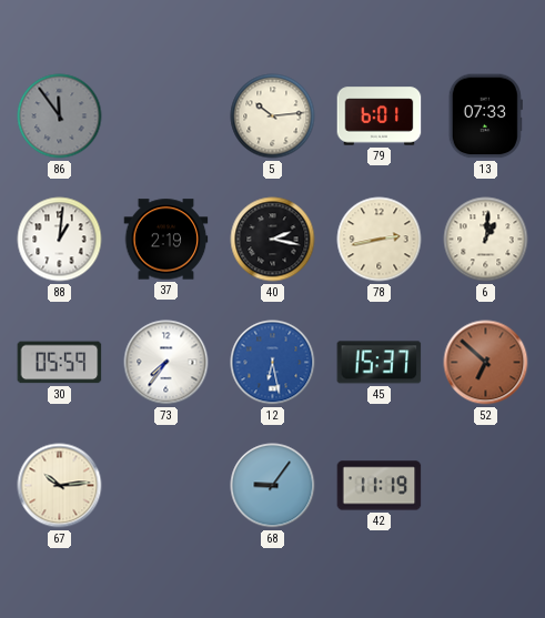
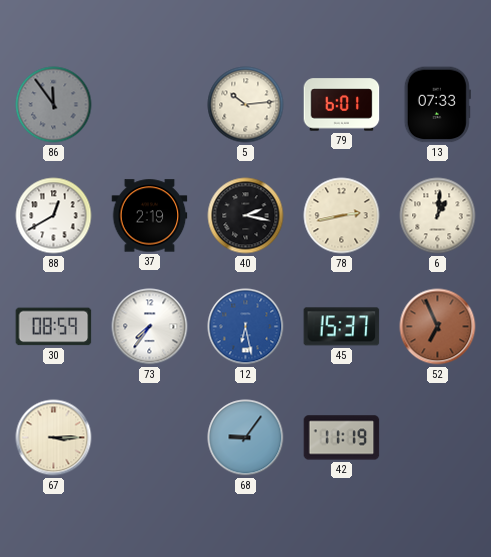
88: 1:01 -> 12:40 (54, 216)
30: 05:59 -> 08:59 (54, 327)
52: 6:52 -> 6:56 (438, 327)
67: 10:14 -> 3:15 (54, 438)
